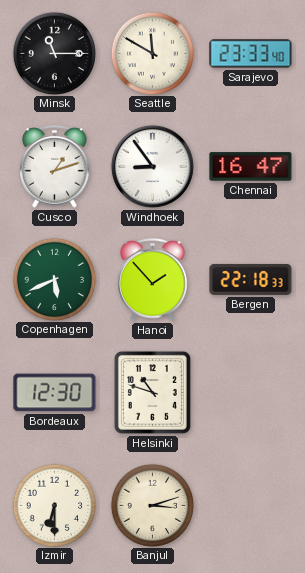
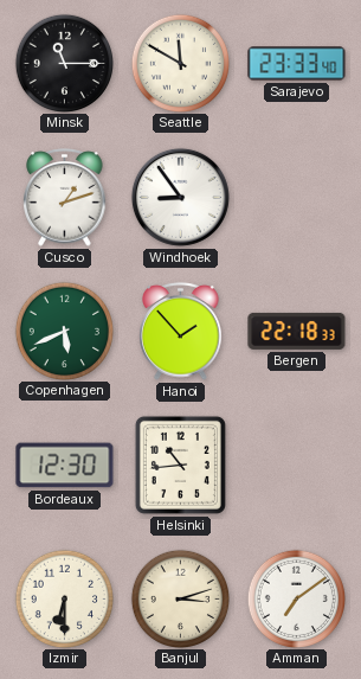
Chennai: 16:47 -> none (251, 167)
Helsinki: 10:48 -> 10:44 (180, 465)
Amman: none -> 7:09 (296, 598)
